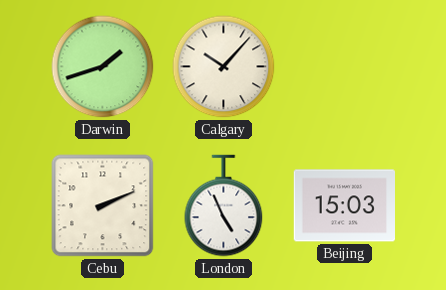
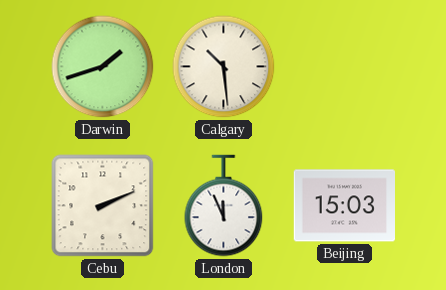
Calgary: 10:07 -> 10:29 (224, 67)
London: 4:56 -> 11:56 (224, 206)
